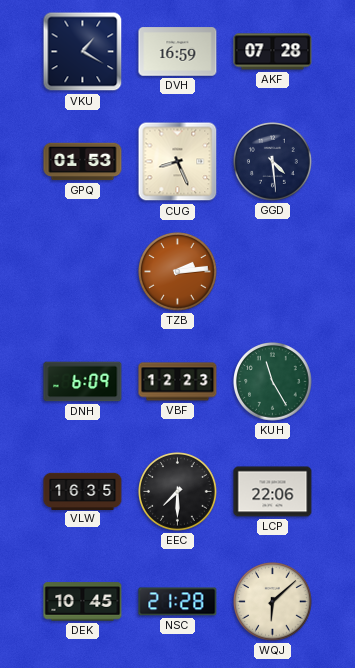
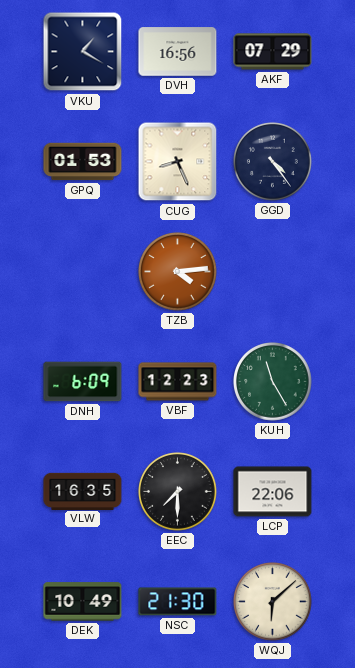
DVH: 16:59 -> 16:56 (178, 52)
AKF: 07:28 -> 07:29 (273, 52)
GGD: 4:29 -> 4:24 (273, 162)
TZB: 2:14 -> 4:14 (178, 272)
DEK: 10:45 -> 10:49 (83, 602)
NSC: 21:28 -> 21:30 (178, 602)
